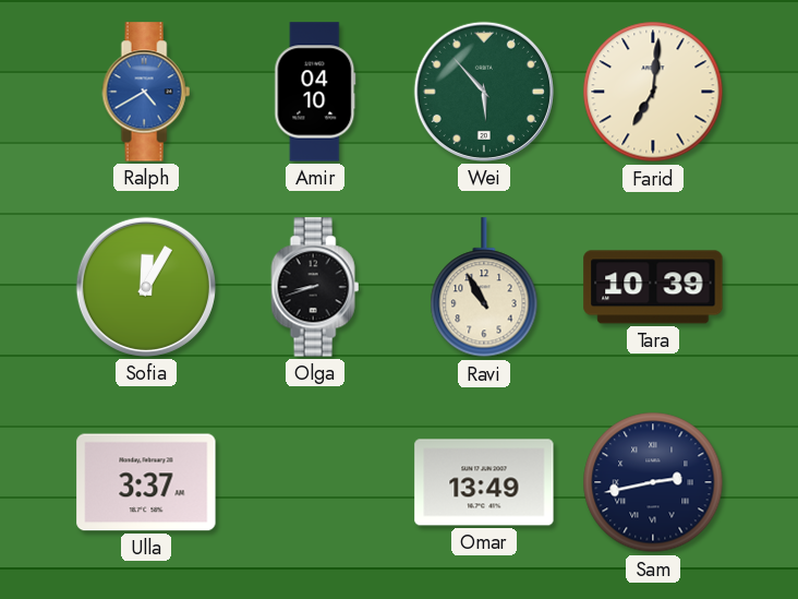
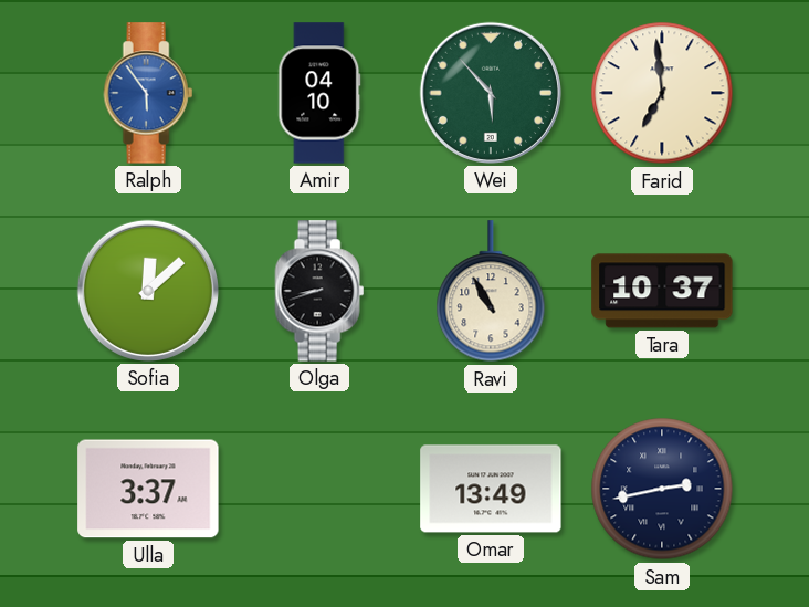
Ralph: 4:40 -> 5:54 (148, 93)
Farid: 7:01 -> 6:59 (662, 93)
Sofia: 12:05 -> 12:08 (148, 291)
Tara: 10:39 -> 10:37 (662, 291)
